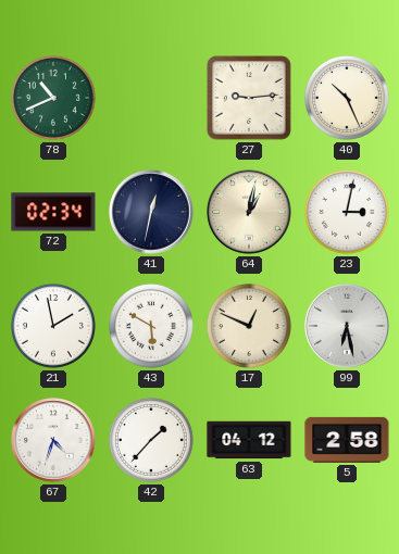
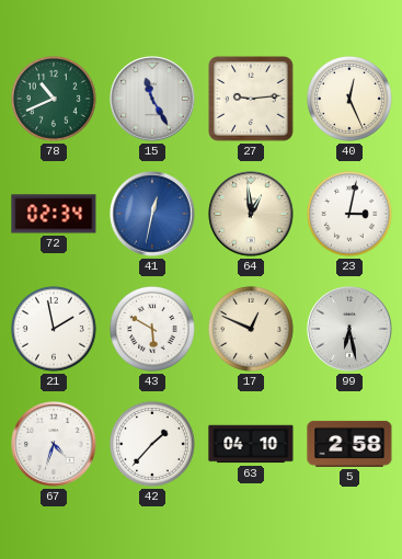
15: none -> 11:25 (152, 99)
40: 10:26 -> 12:26 (349, 99)
41 dial: navy -> blue (152, 214)
64: 1:02 -> 12:59 (251, 214)
63: 04:12 -> 04:10 (251, 444)
